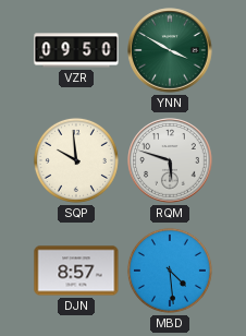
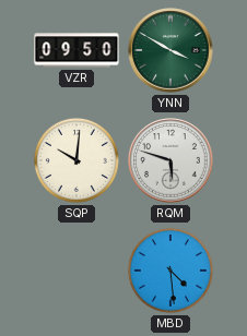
SQP: 9:59 -> 10:01 (77, 160)
DJN: 8:57 -> none (76, 271)
